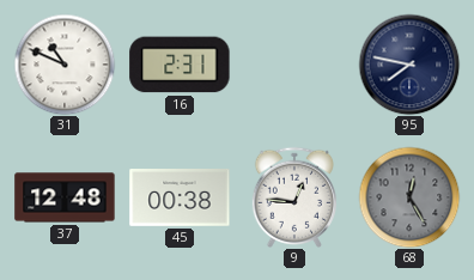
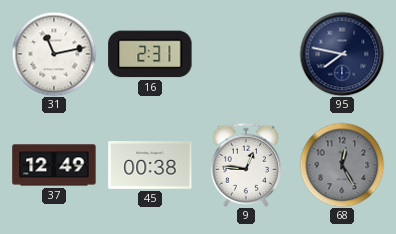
31: 10:49 -> 11:13 (54, 54)
37: 12:48 -> 12:49 (54, 165)
